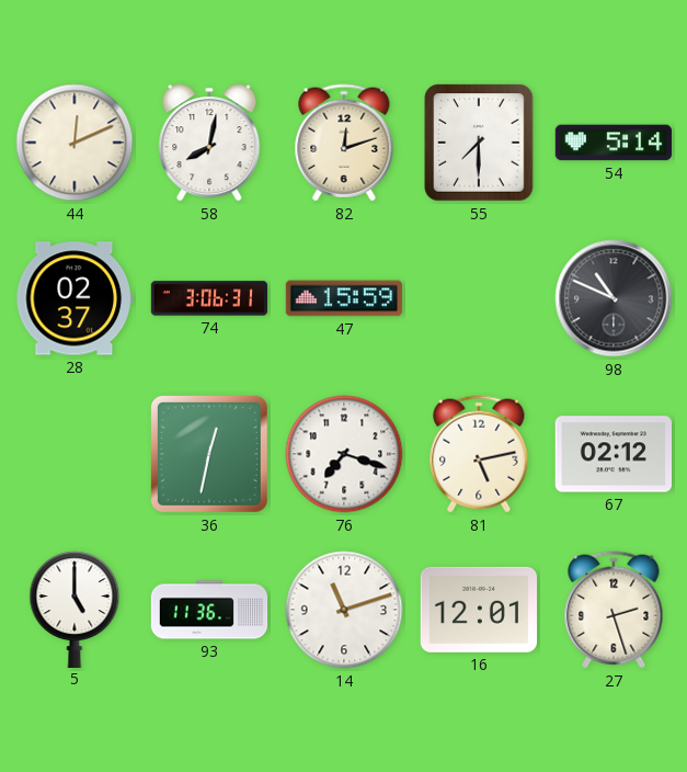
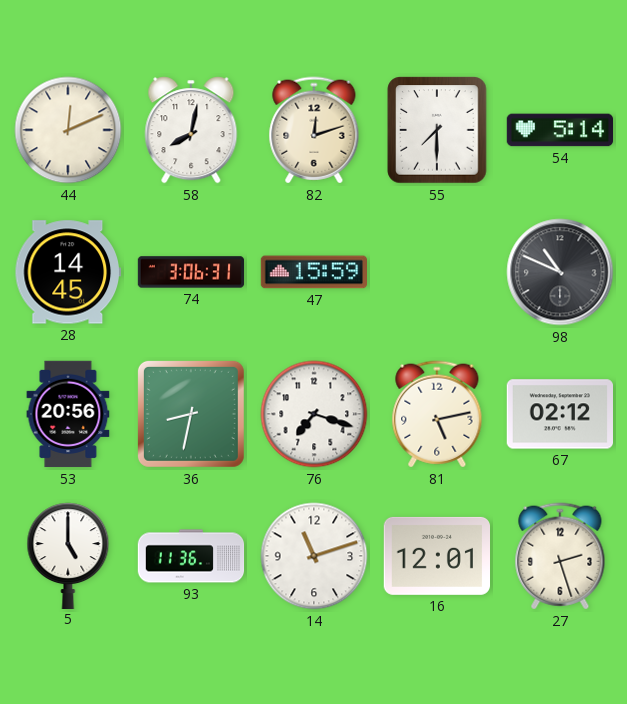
28: 02:37 -> 14:45 (67, 272)
53: none -> 20:56 (68, 414)
36: 12:32 -> 8:32 (191, 414)
